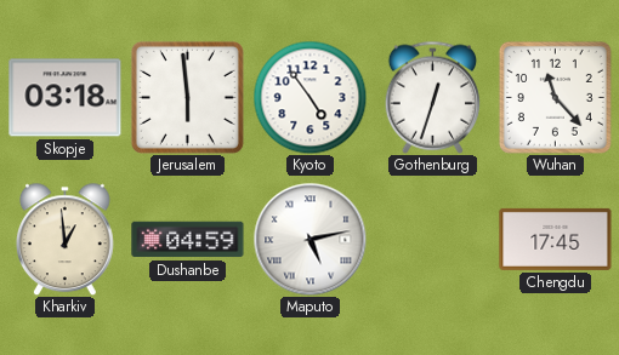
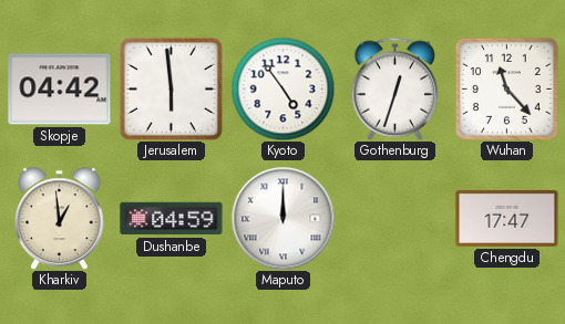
Skopje: 03:18 -> 04:42 (60, 90)
Maputo: 5:13 -> 12:00 (282, 218)
Chengdu: 17:45 -> 17:47 (507, 218)
